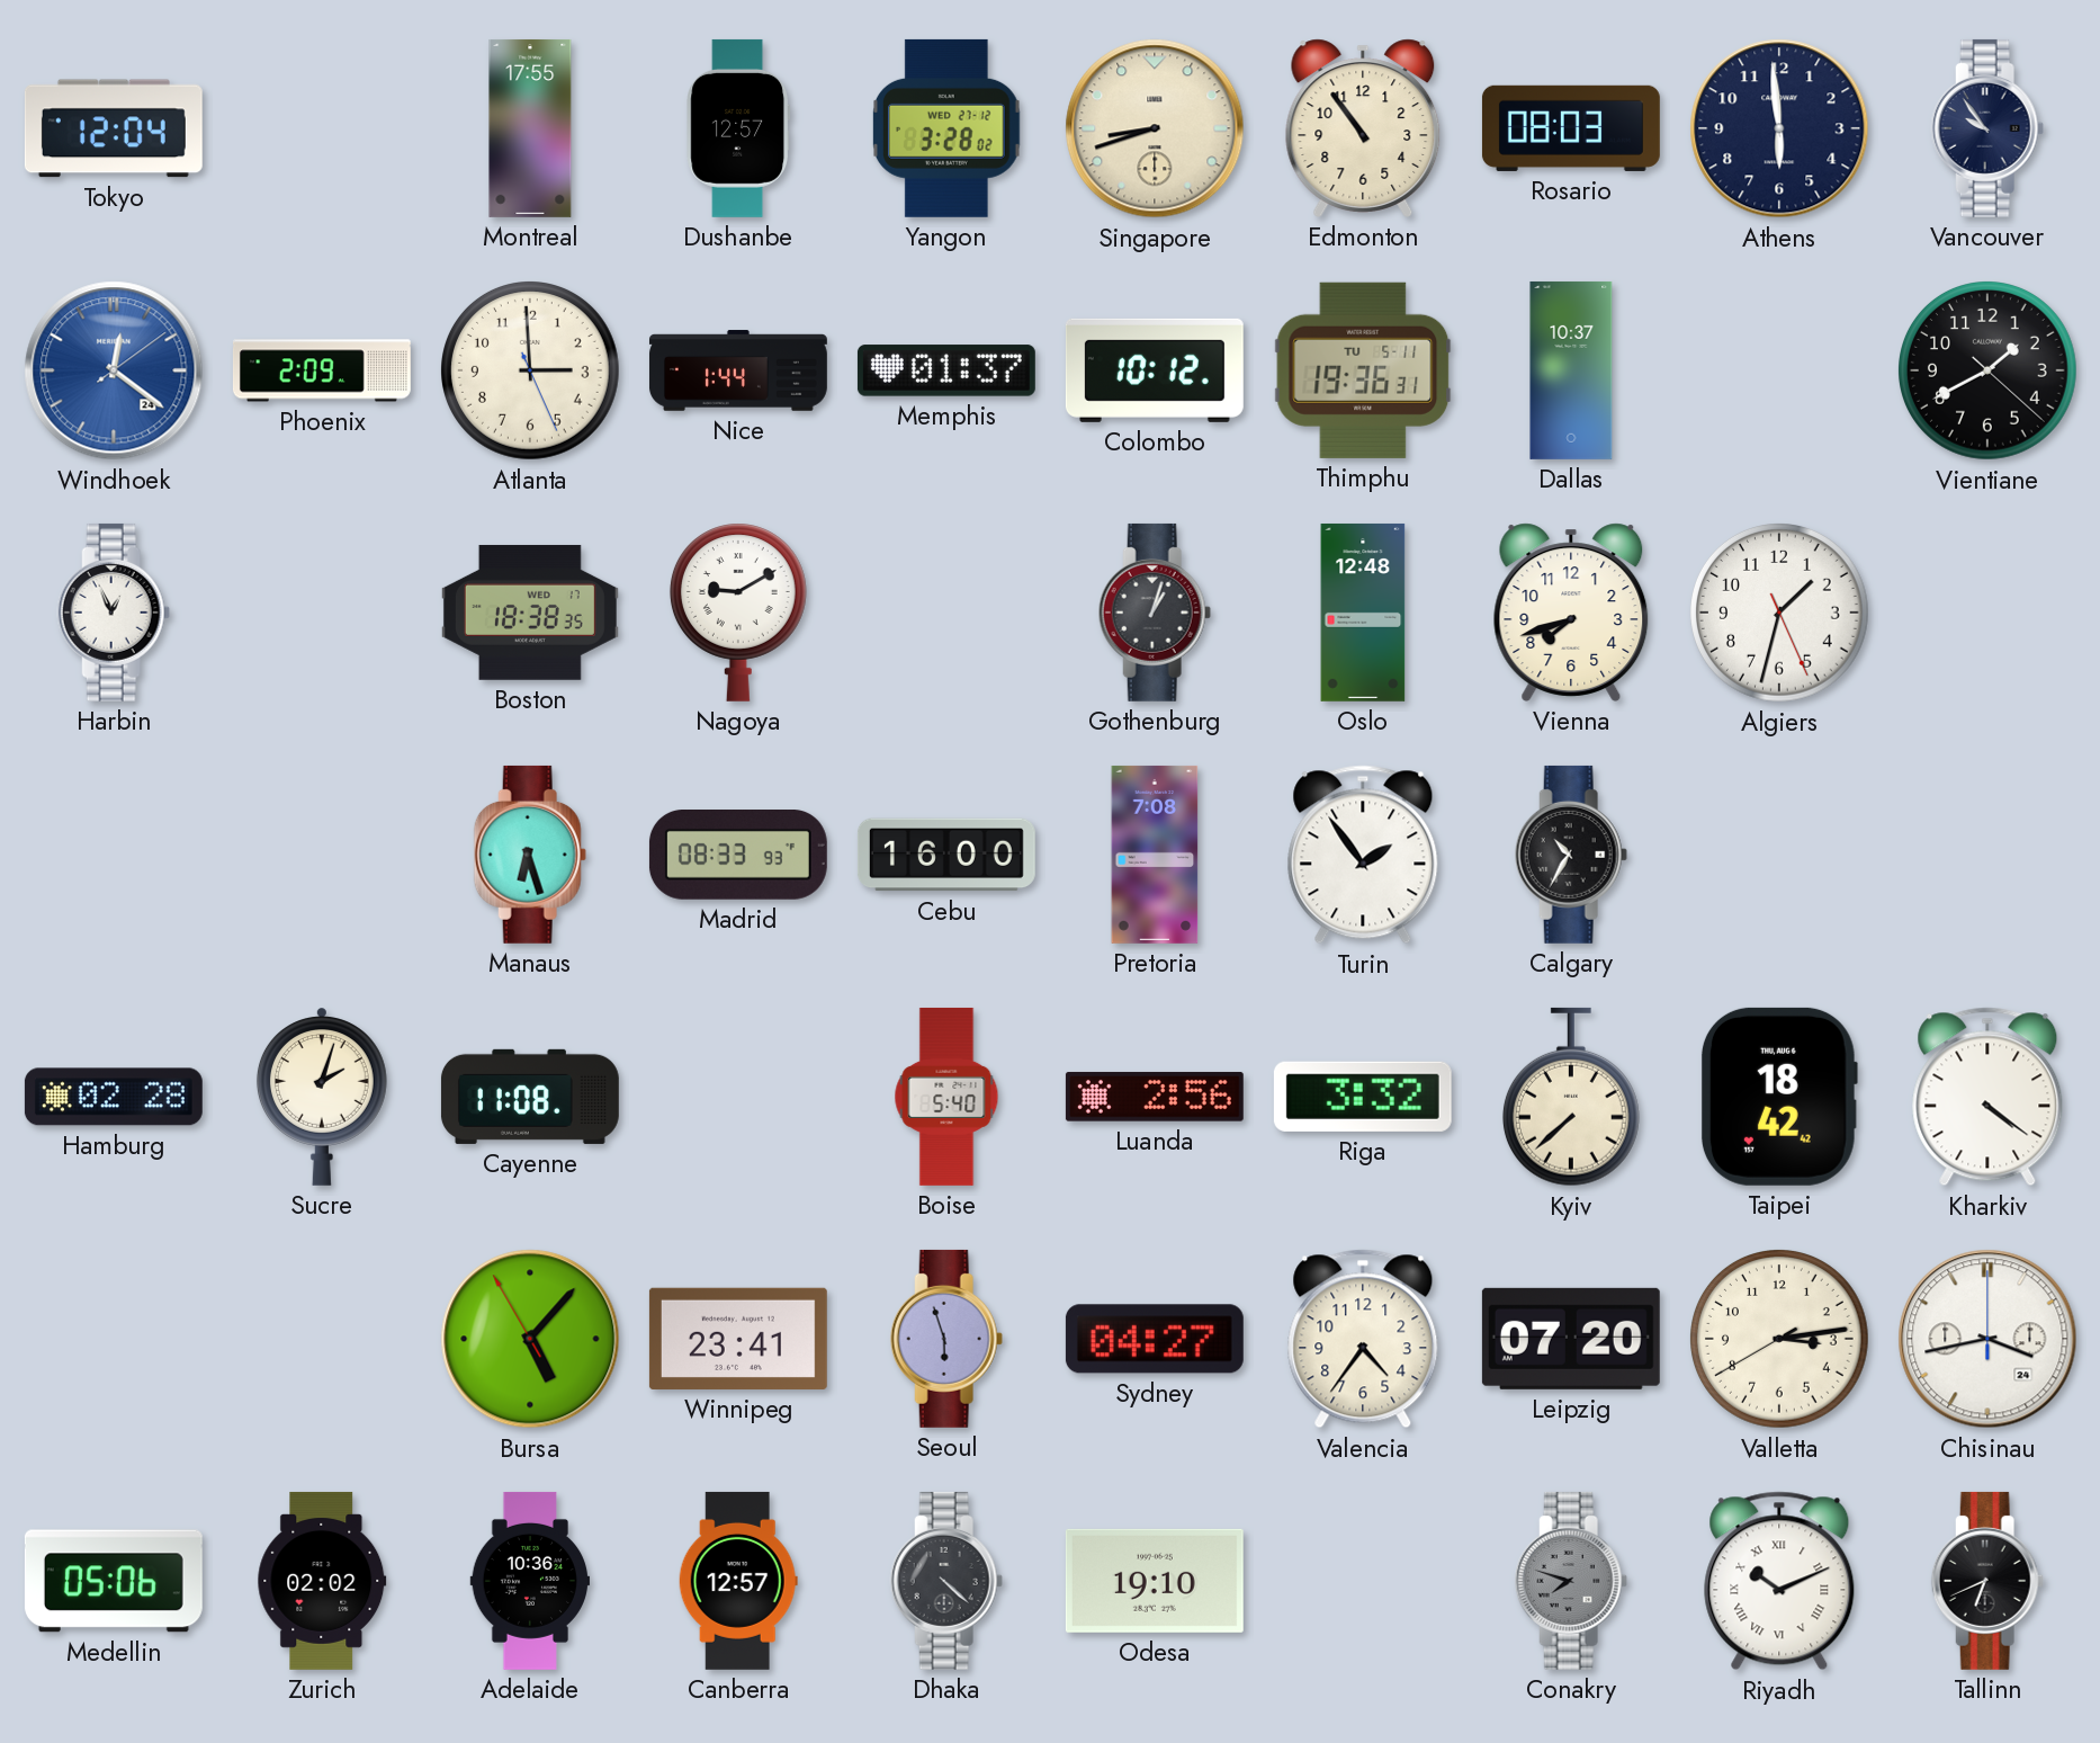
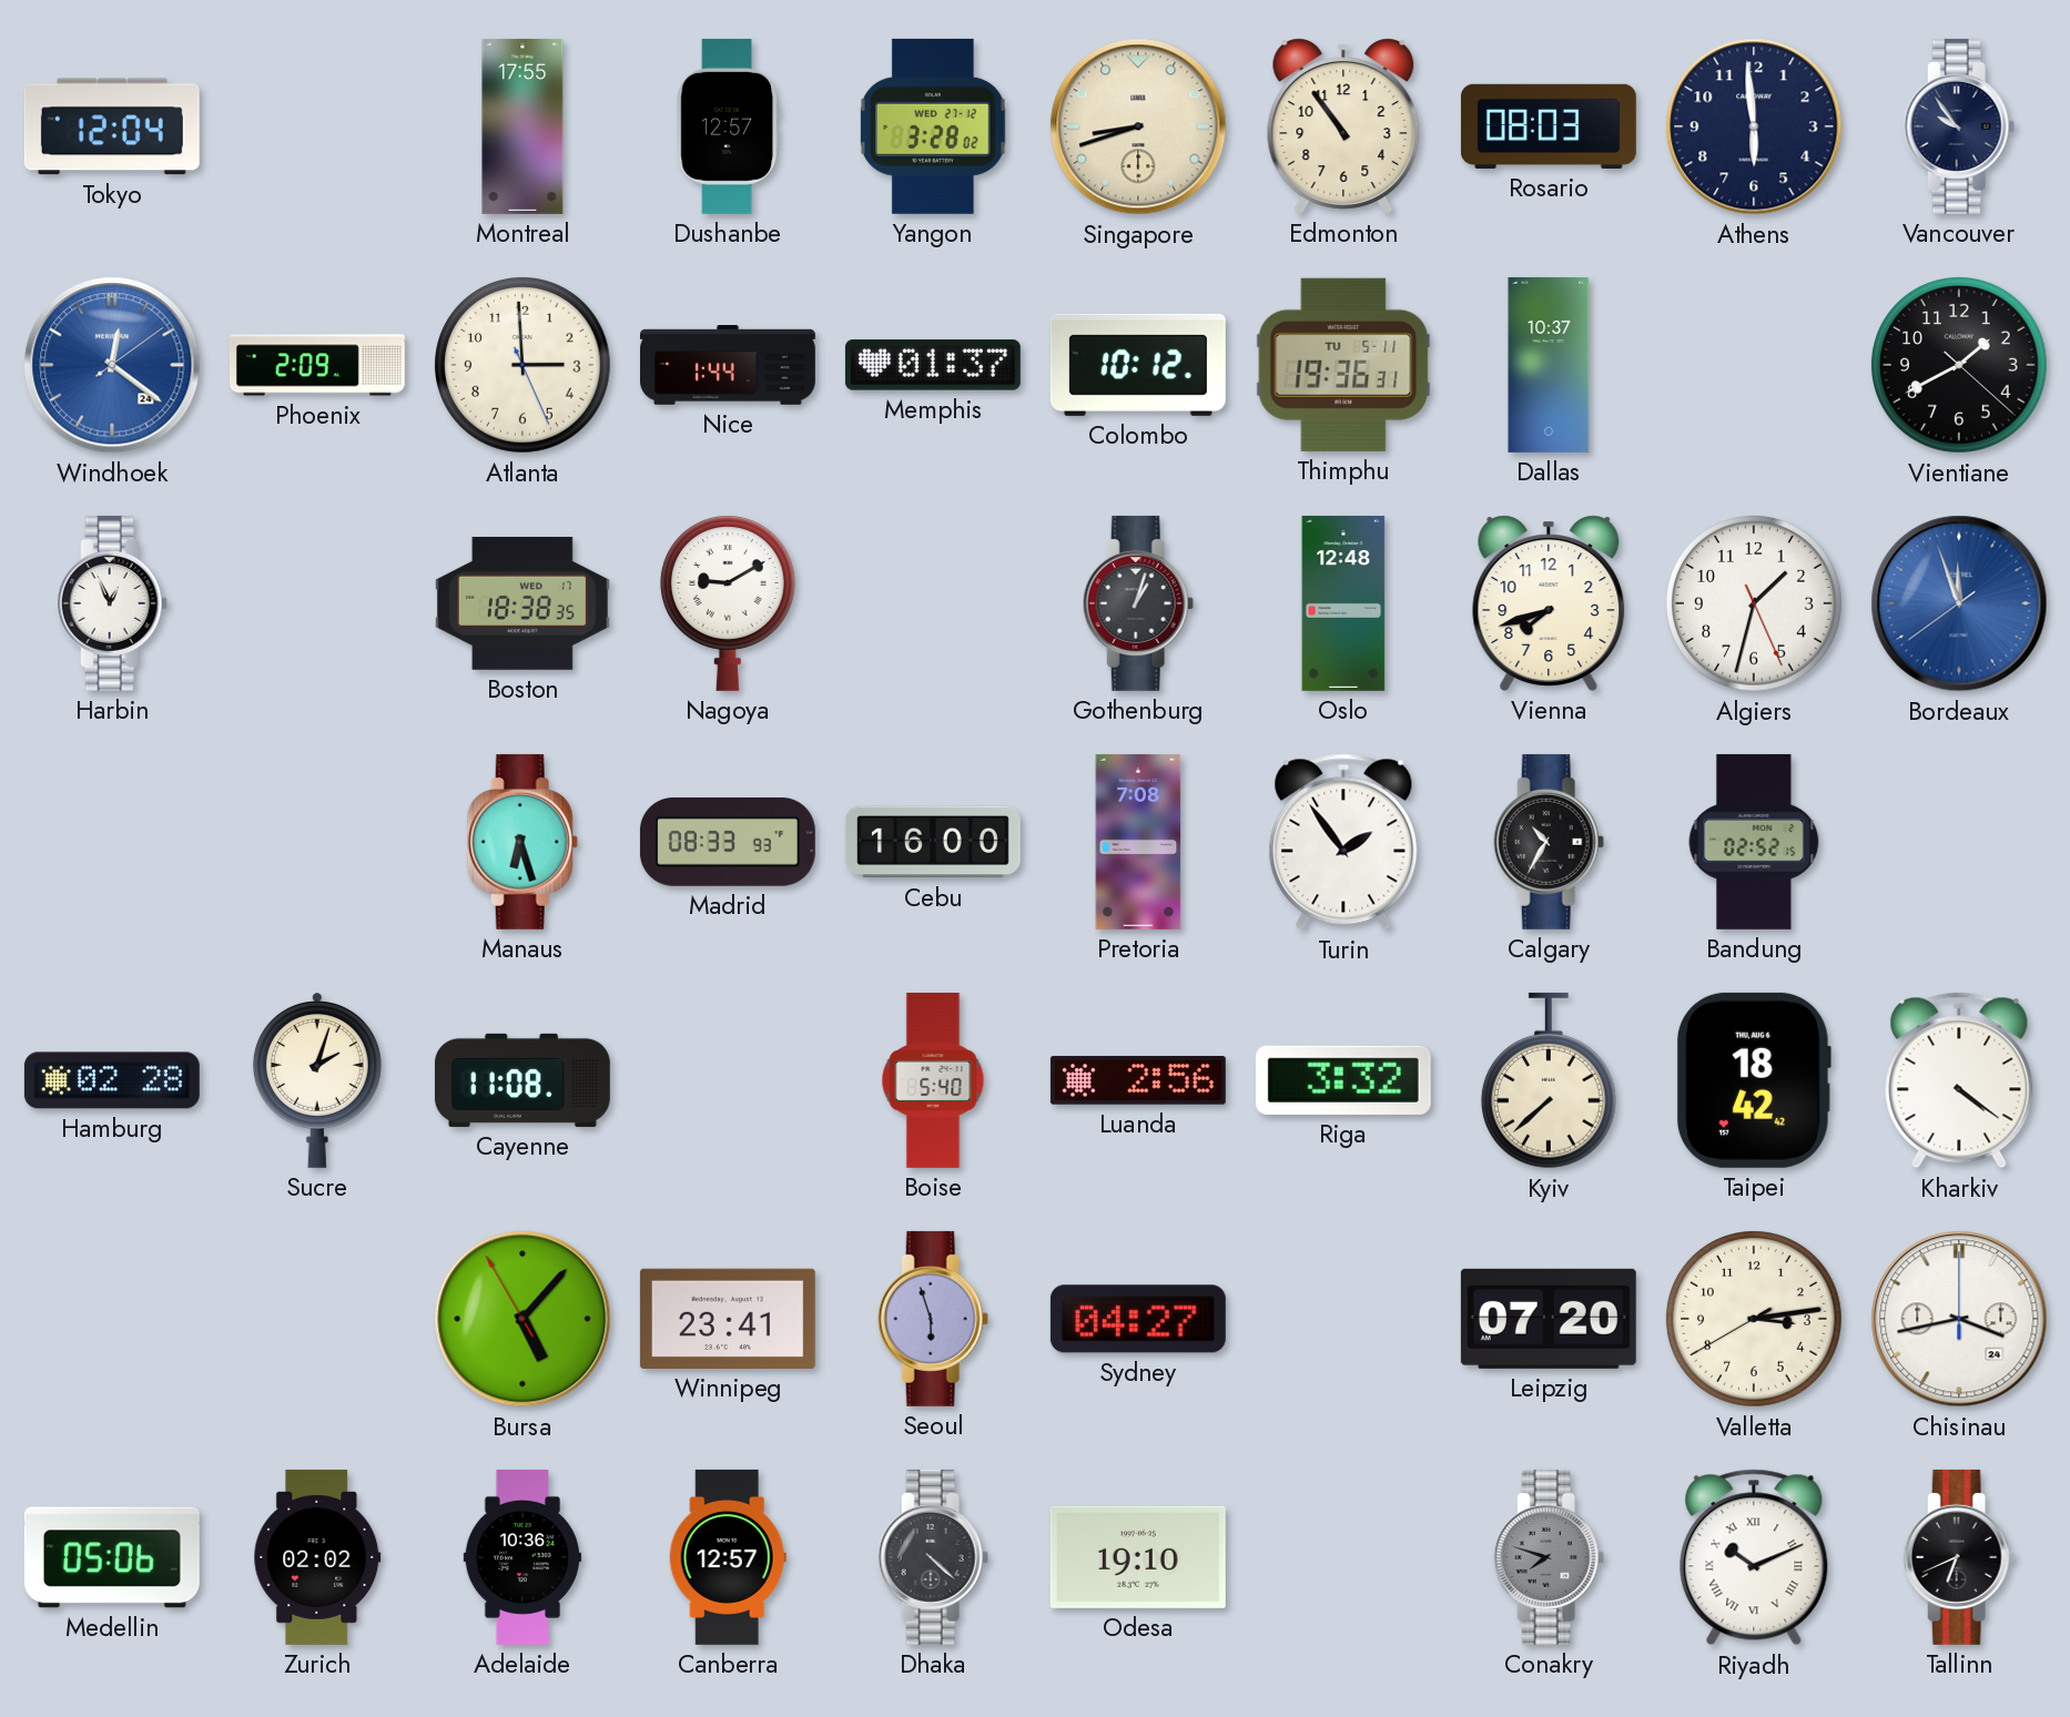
Bordeaux: none -> 11:56 (1959, 603)
Bandung: none -> 02:52 (1754, 842)
Valencia: 4:36 -> none (1363, 1339)
